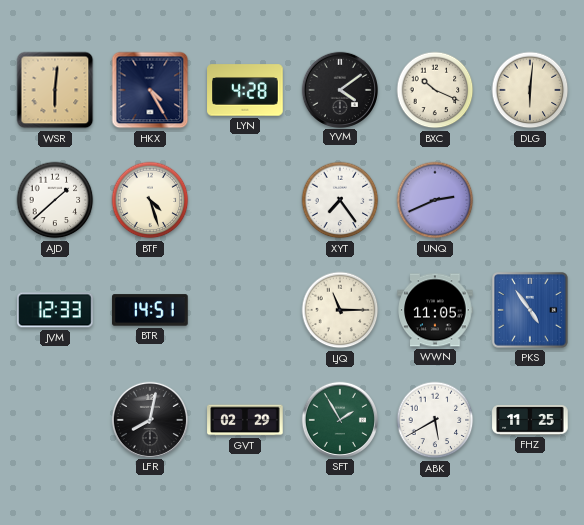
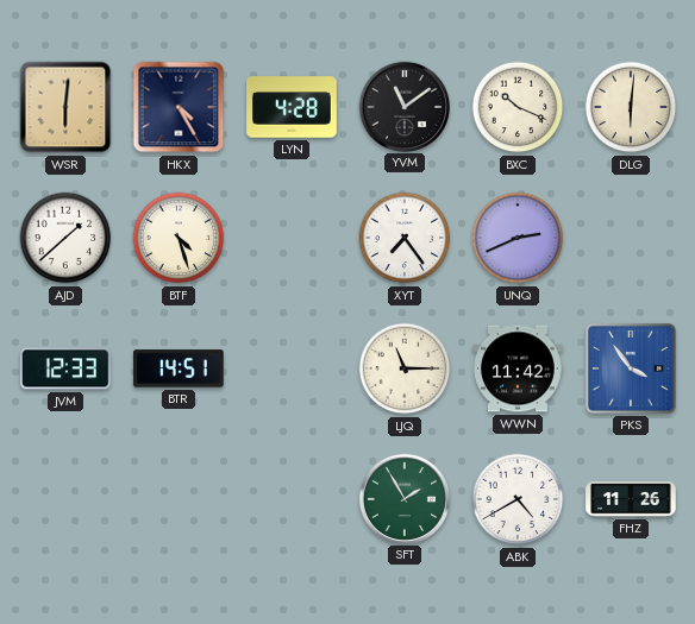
YVM: 4:09 -> 11:09 (403, 106)
WWN: 11:05 -> 11:42 (518, 368)
PKS: 4:54 -> 3:54 (631, 368)
LFR: 8:02 -> none (149, 419)
GVT: 02:29 -> none (245, 420)
ABK: 5:40 -> 4:40 (518, 499)
FHZ: 11:25 -> 11:26 (631, 499)
